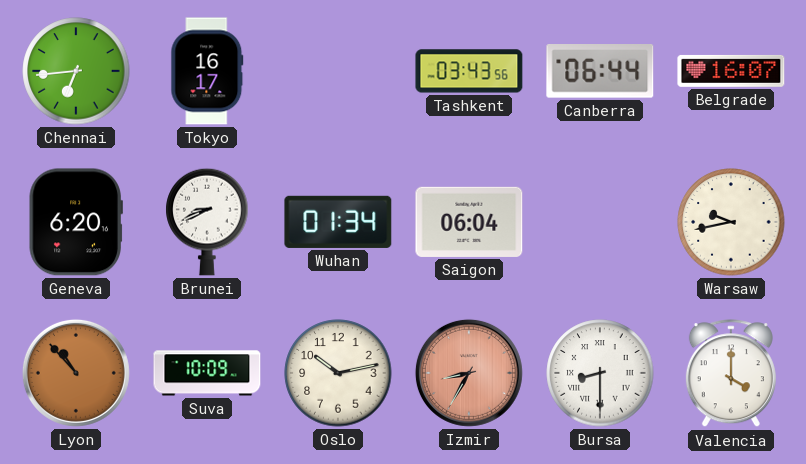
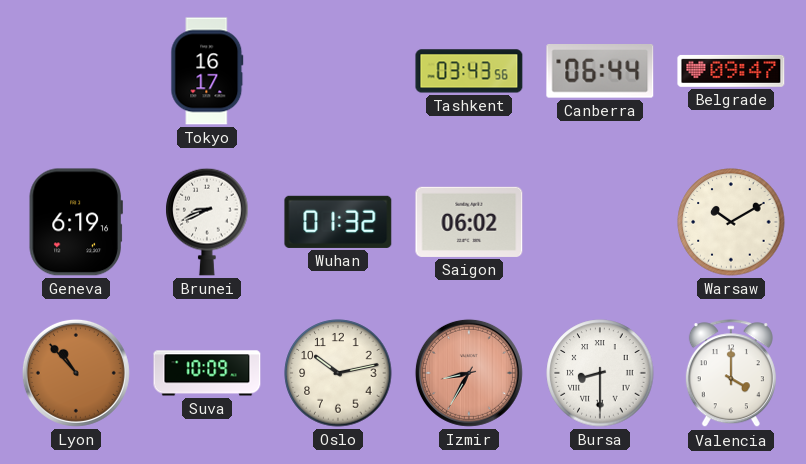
Chennai: 6:44 -> none (76, 71)
Belgrade: 16:07 -> 09:47 (731, 71)
Geneva: 6:20 -> 6:19 (76, 222)
Wuhan: 01:34 -> 01:32 (338, 222)
Saigon: 06:04 -> 06:02 (469, 222)
Warsaw: 9:43 -> 10:10 (731, 222)
